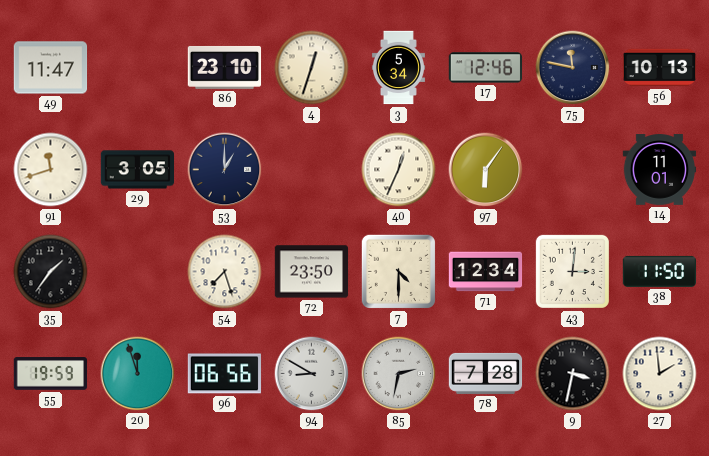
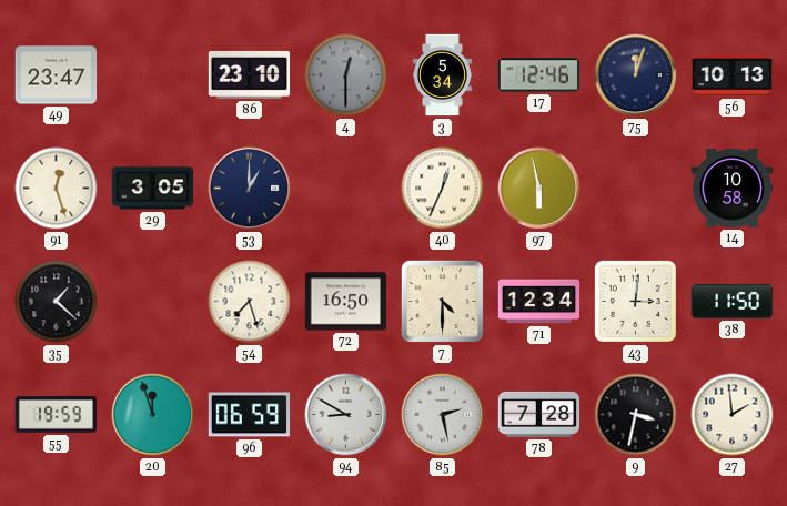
49: 11:47 -> 23:47 (57, 75)
4: 12:33 -> 12:30 (346, 75)
4 dial: cream -> grey (346, 75)
75: 11:47 -> 12:03 (636, 75)
91: 11:42 -> 12:27 (57, 189)
97: 6:06 -> 5:58 (539, 189)
14: 11:01 -> 10:58 (733, 189)
35: 1:36 -> 1:22 (57, 302)
72: 23:50 -> 16:50 (346, 302)
96: 06:56 -> 06:59 (250, 415)
85: 2:32 -> 2:28 (443, 415)
